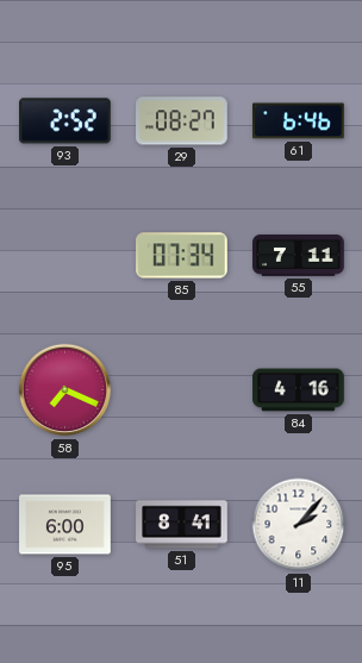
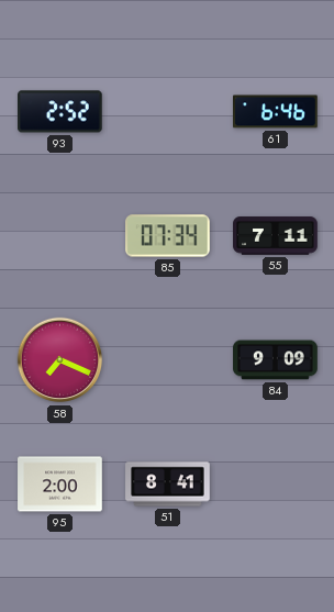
29: 08:27 -> none (182, 121)
84: 4:16 -> 9:09 (276, 360)
95: 6:00 -> 2:00 (60, 485)
11: 2:07 -> none (299, 525)
